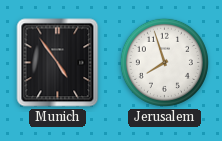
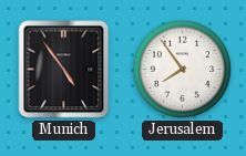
Jerusalem: 7:57 -> 7:54 (182, 69)
